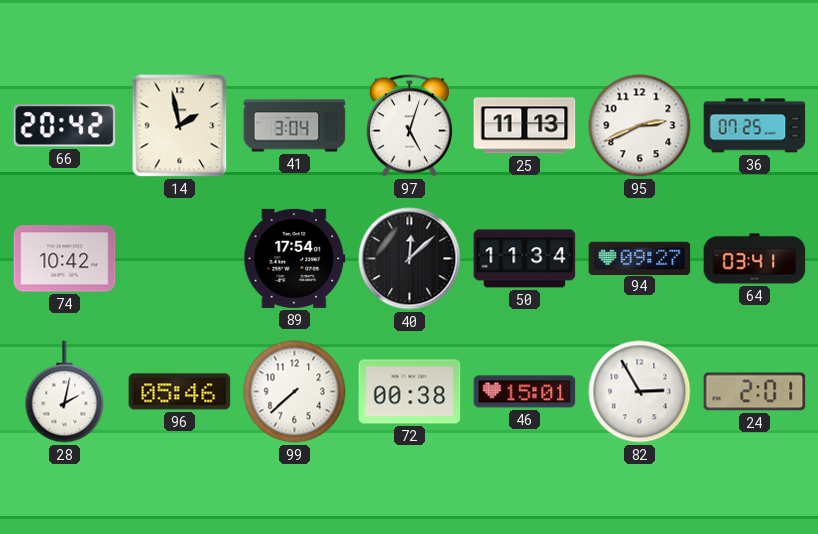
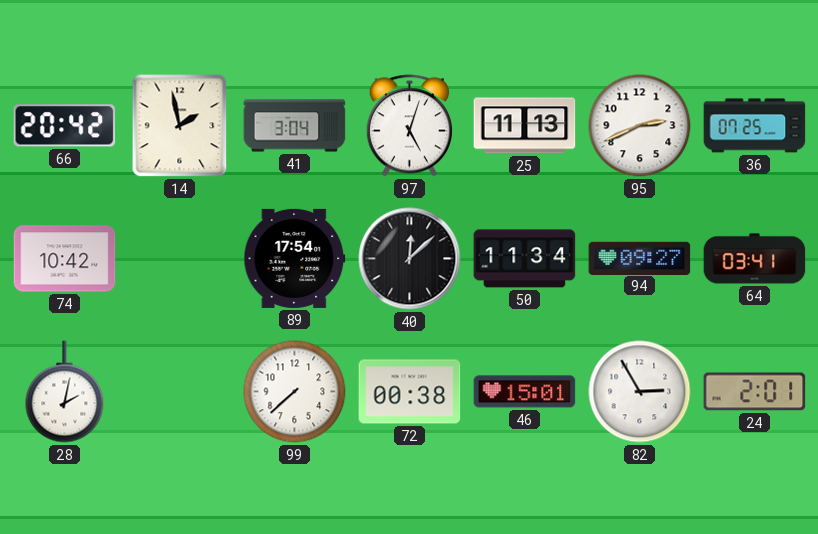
96: 05:46 -> none (180, 392)
